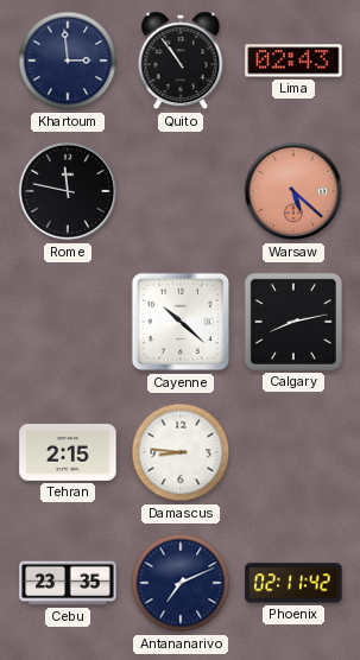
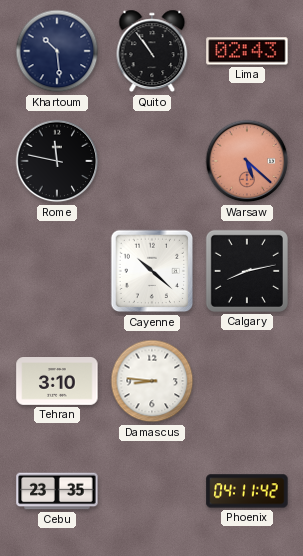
Khartoum: 2:59 -> 10:29 (57, 51)
Tehran: 2:15 -> 3:10 (57, 382)
Antananarivo: 7:11 -> none (181, 583)
Phoenix: 02:11 -> 04:11 (247, 491)
